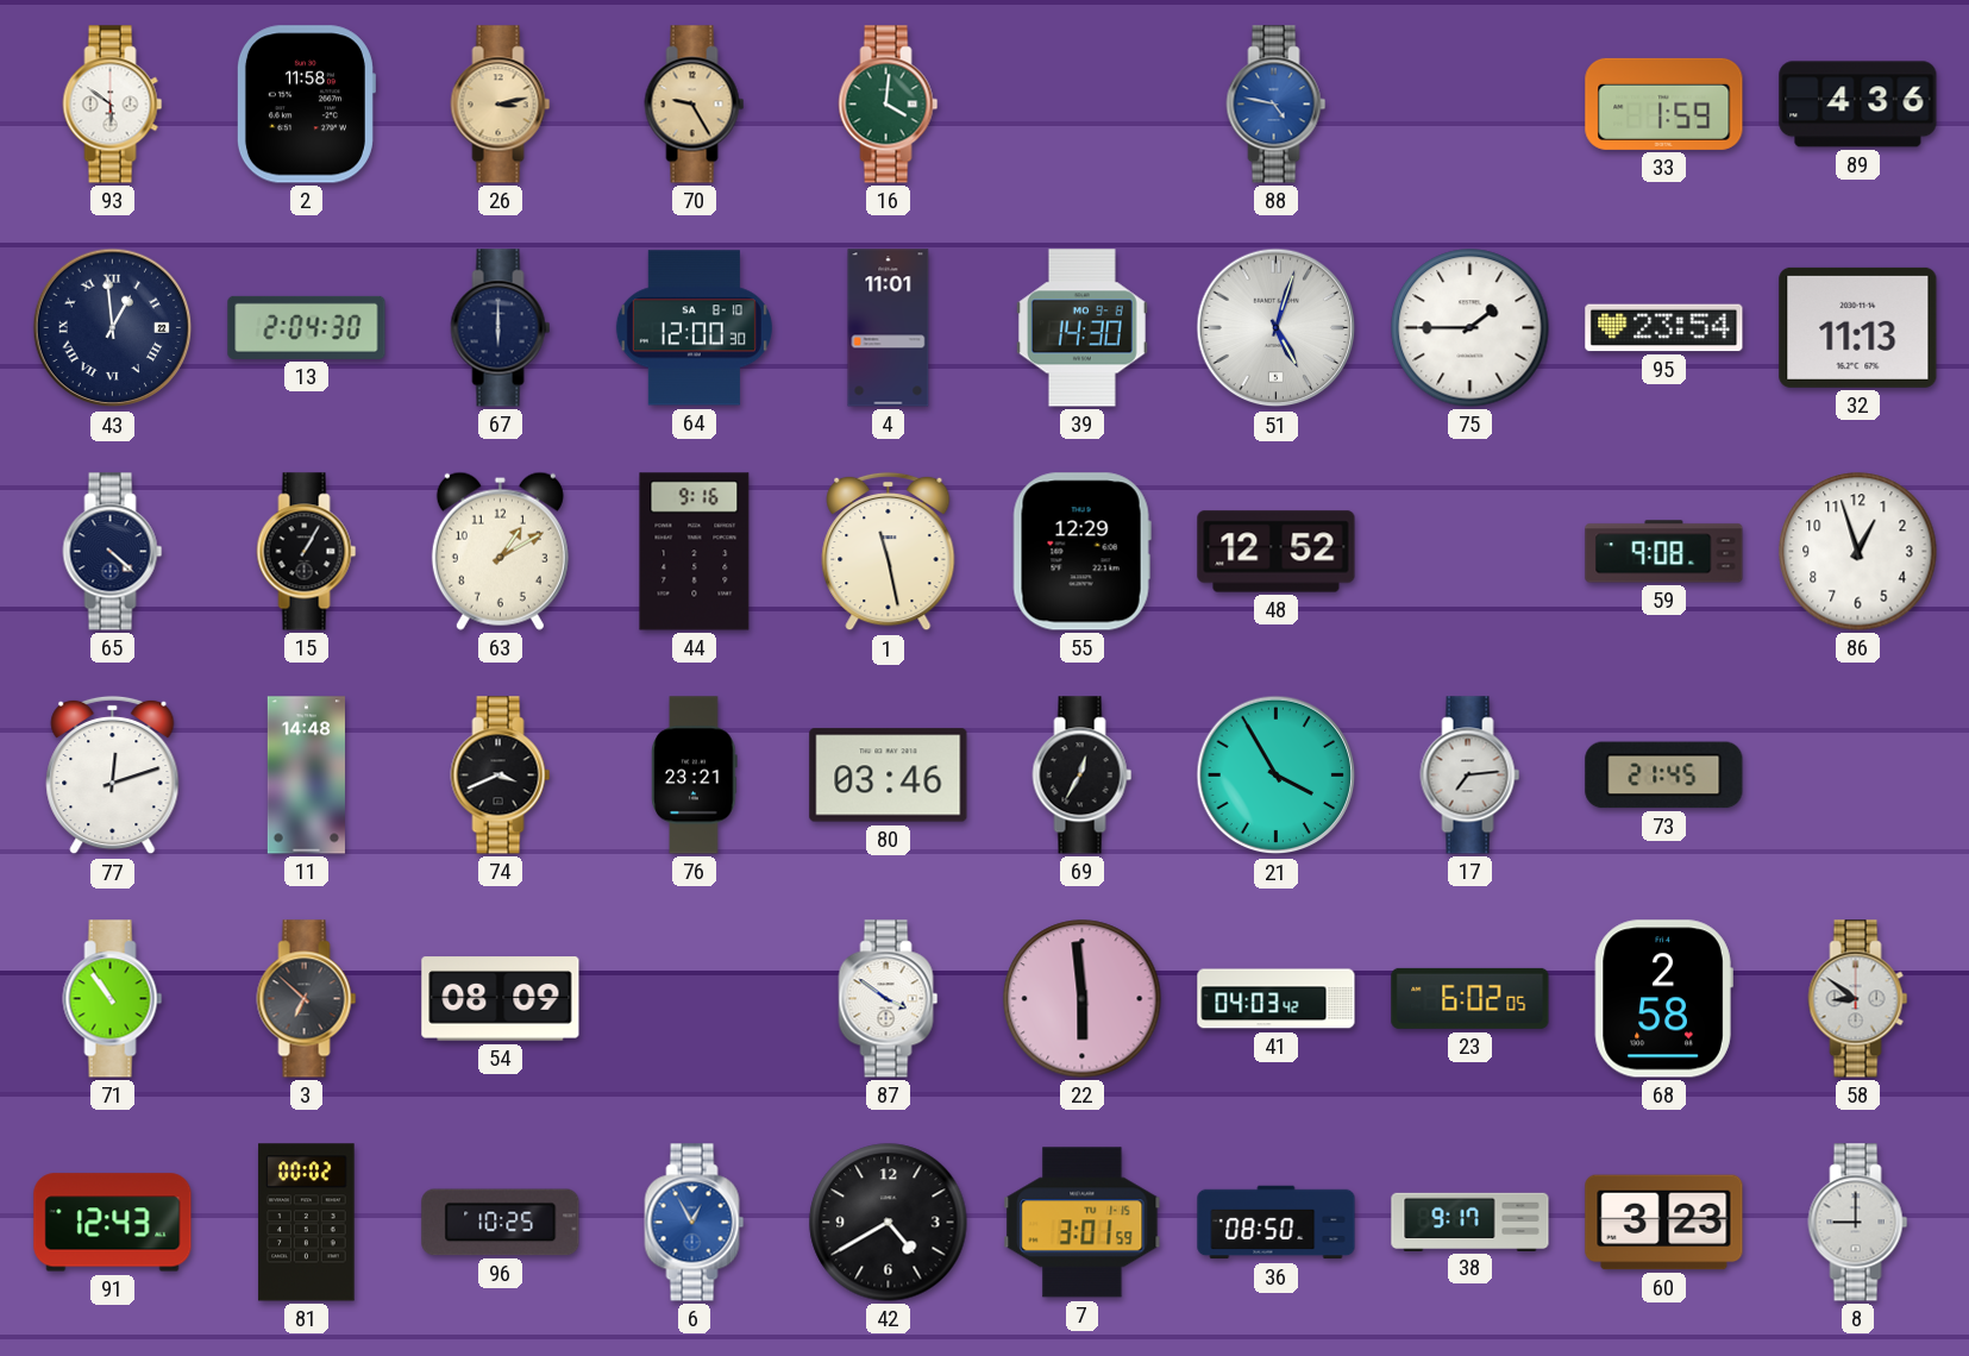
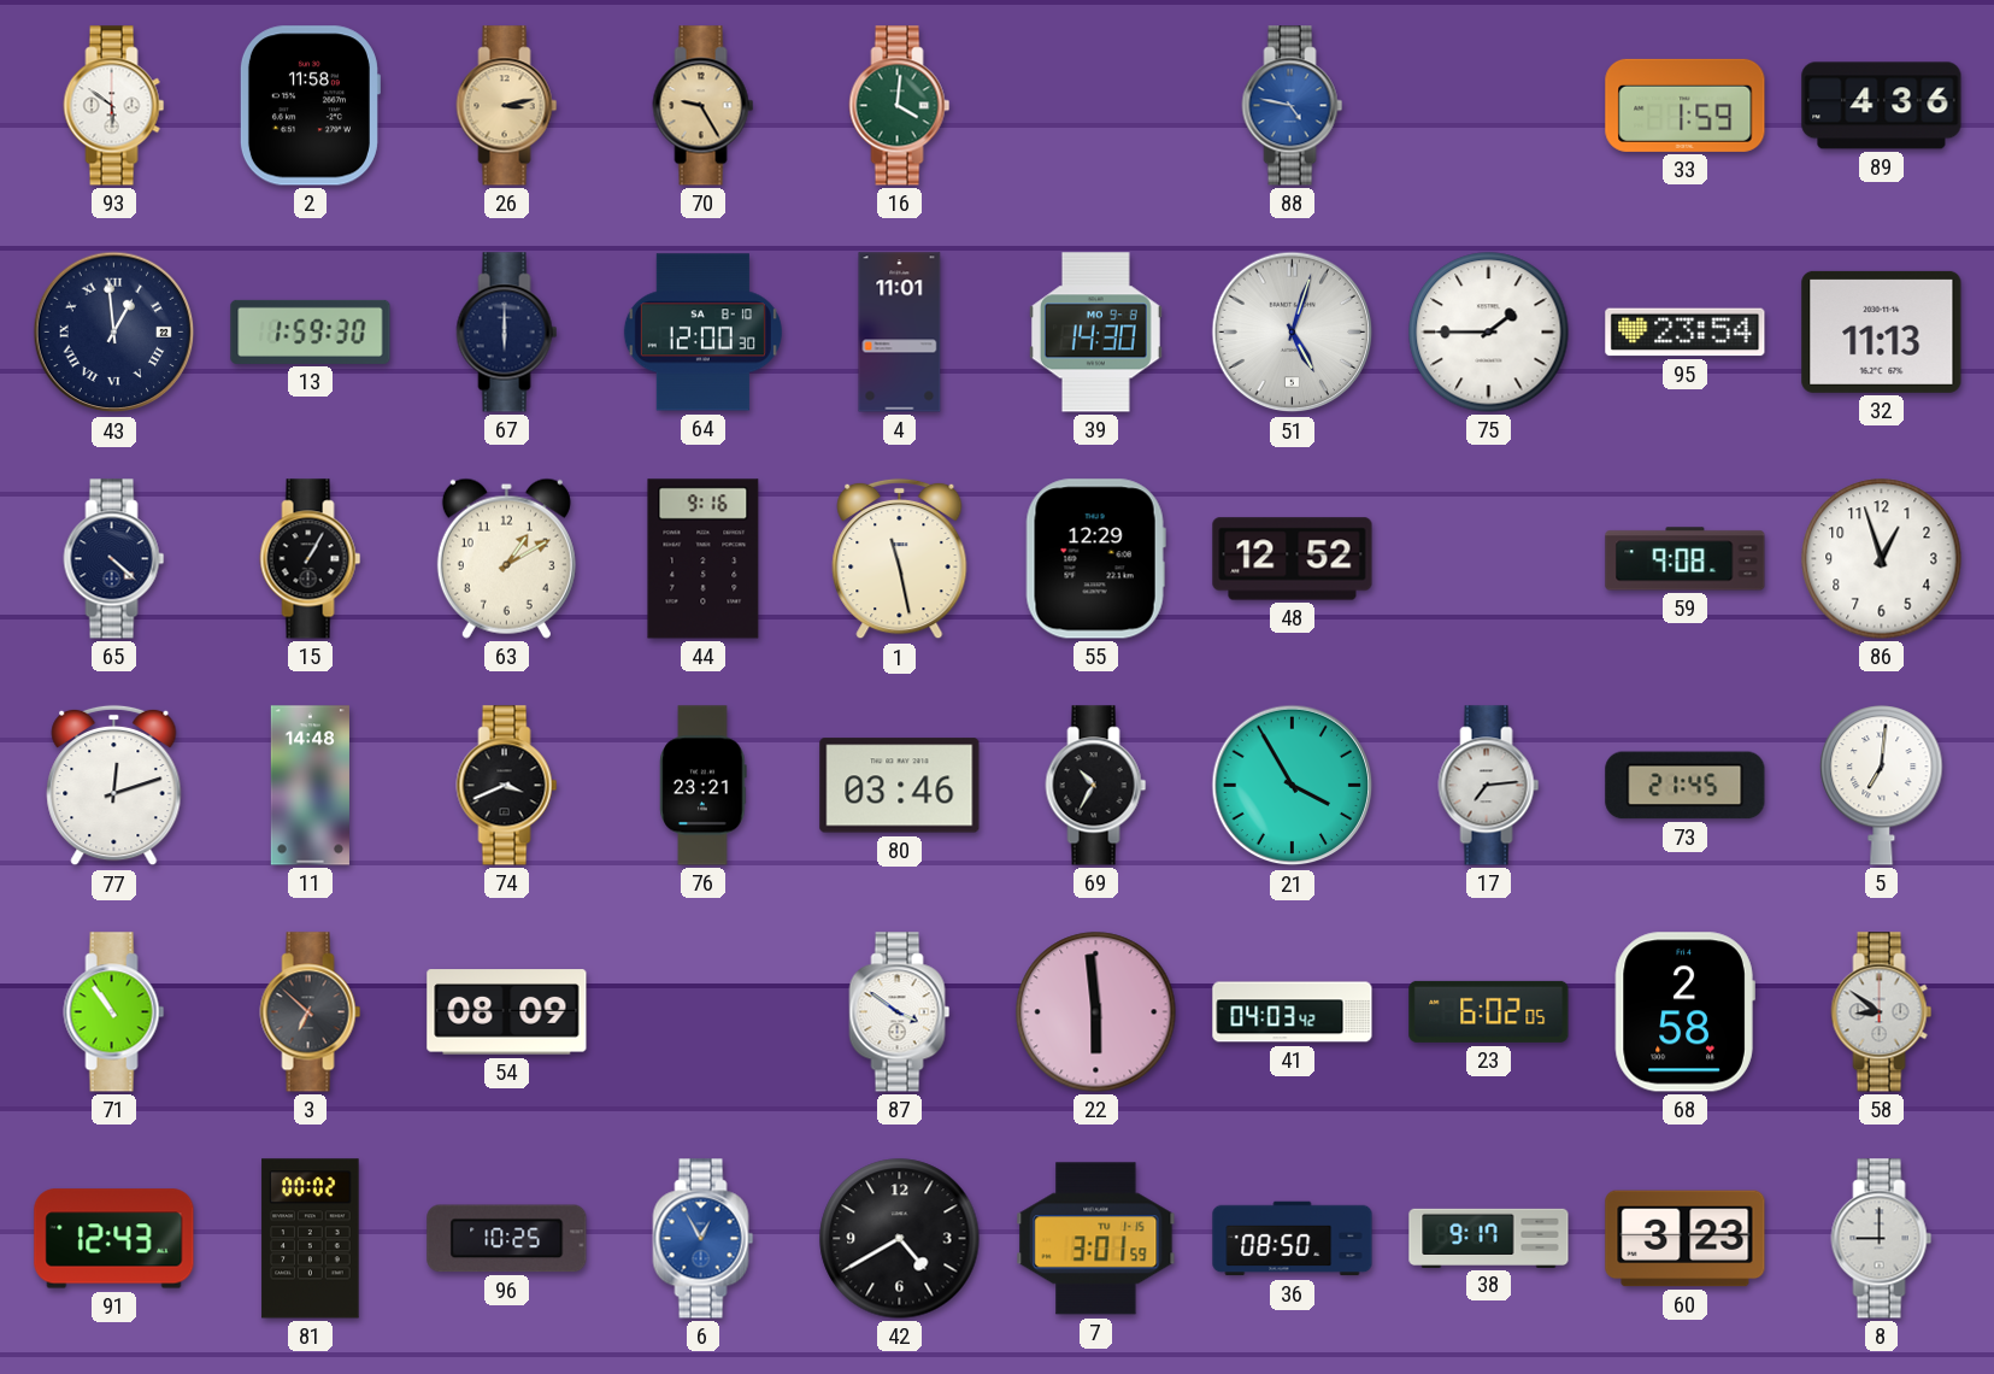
13: 2:04 -> 1:59 (311, 331)
69: 12:35 -> 10:35 (1096, 786)
5: none -> 7:01 (1882, 786)
